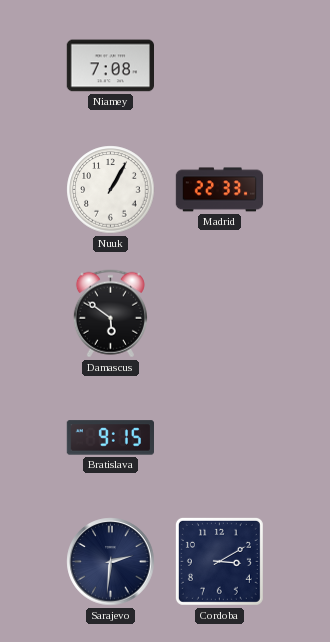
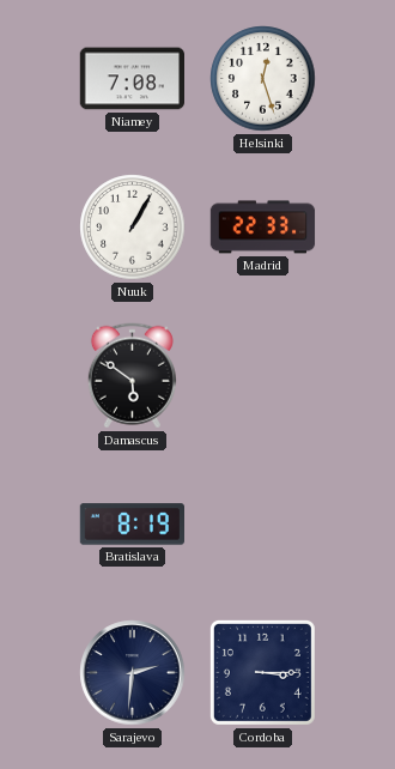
Helsinki: none -> 12:27 (263, 79)
Bratislava: 9:15 -> 8:19 (132, 525)
Cordoba: 3:10 -> 3:15 (262, 672)
